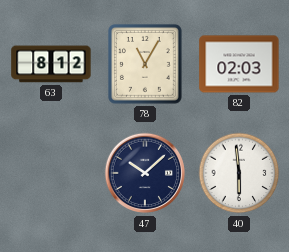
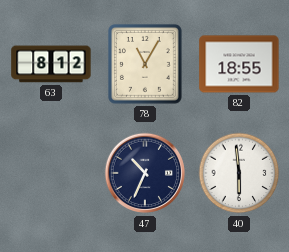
82: 02:03 -> 18:55 (239, 64)
47: 10:08 -> 10:34 (145, 173)
